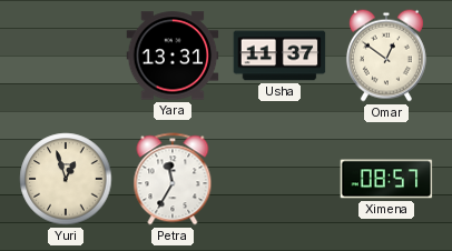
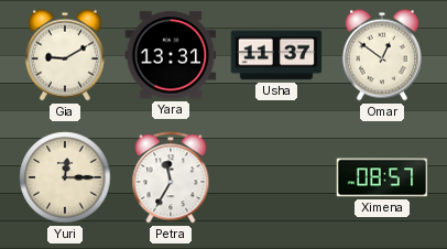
Gia: none -> 9:10 (65, 55)
Yuri: 12:57 -> 12:15 (65, 177)
